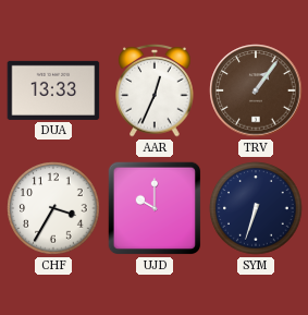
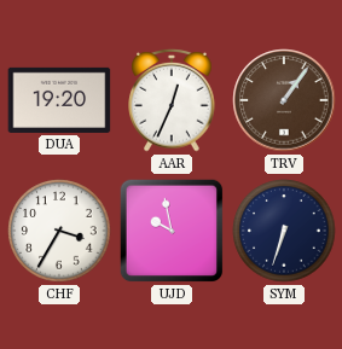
DUA: 13:33 -> 19:20 (59, 100)
UJD: 10:00 -> 9:58 (172, 231)
